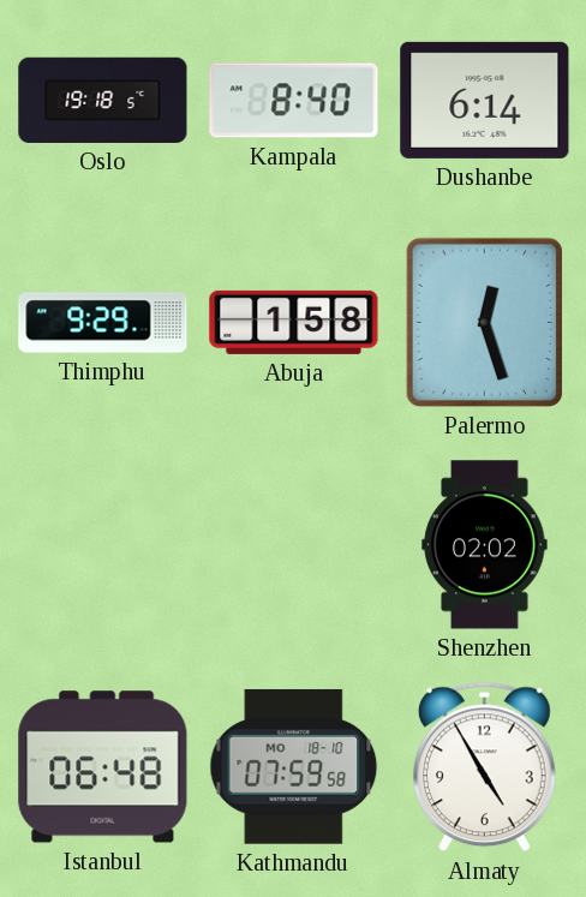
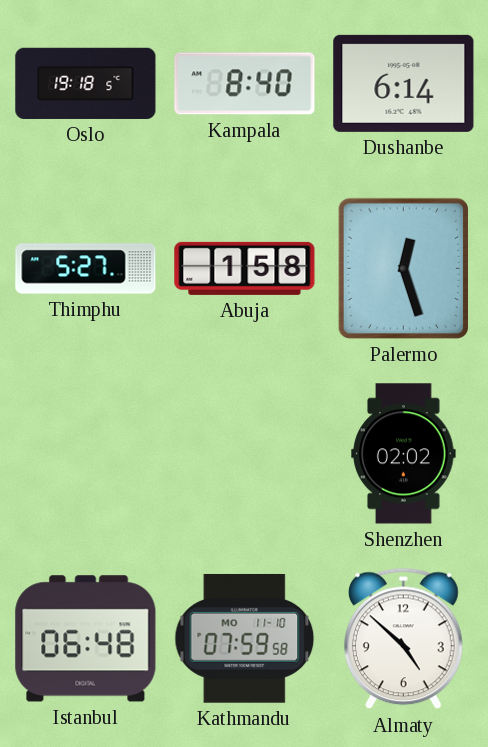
Thimphu: 9:29 -> 5:27 (86, 269)
Kathmandu date: MO 18-10 -> MO 11-10 (245, 638)
Almaty: 4:55 -> 4:52 (403, 639)
